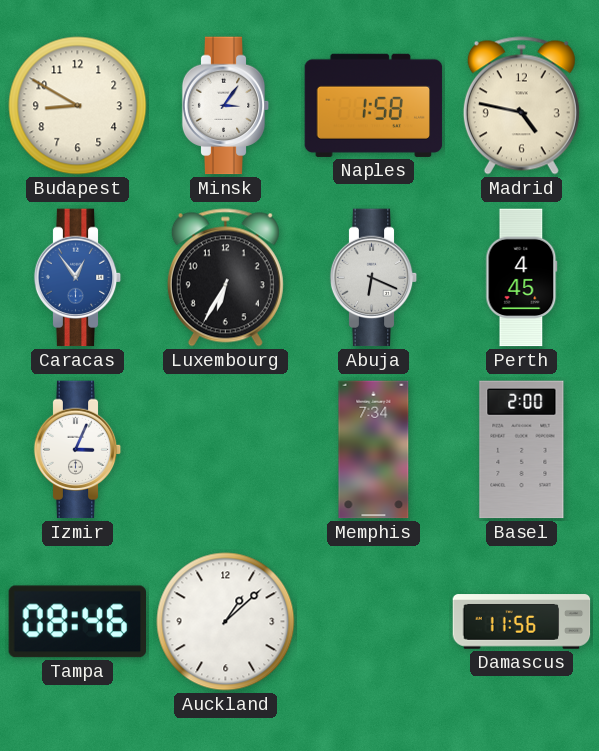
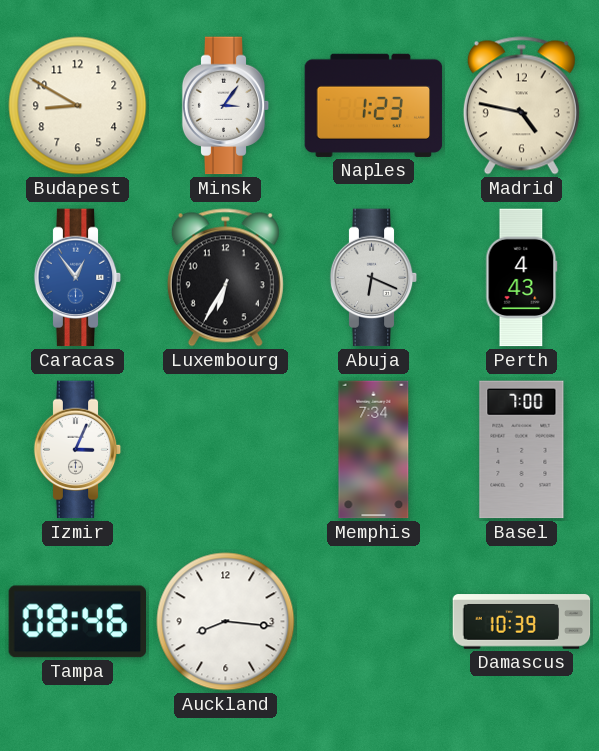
Naples: 1:58 -> 1:23 (374, 105)
Perth: 4:45 -> 4:43 (522, 278)
Basel: 2:00 -> 7:00 (522, 450)
Auckland: 1:08 -> 8:16 (226, 622)
Damascus: 11:56 -> 10:39 (522, 622)
